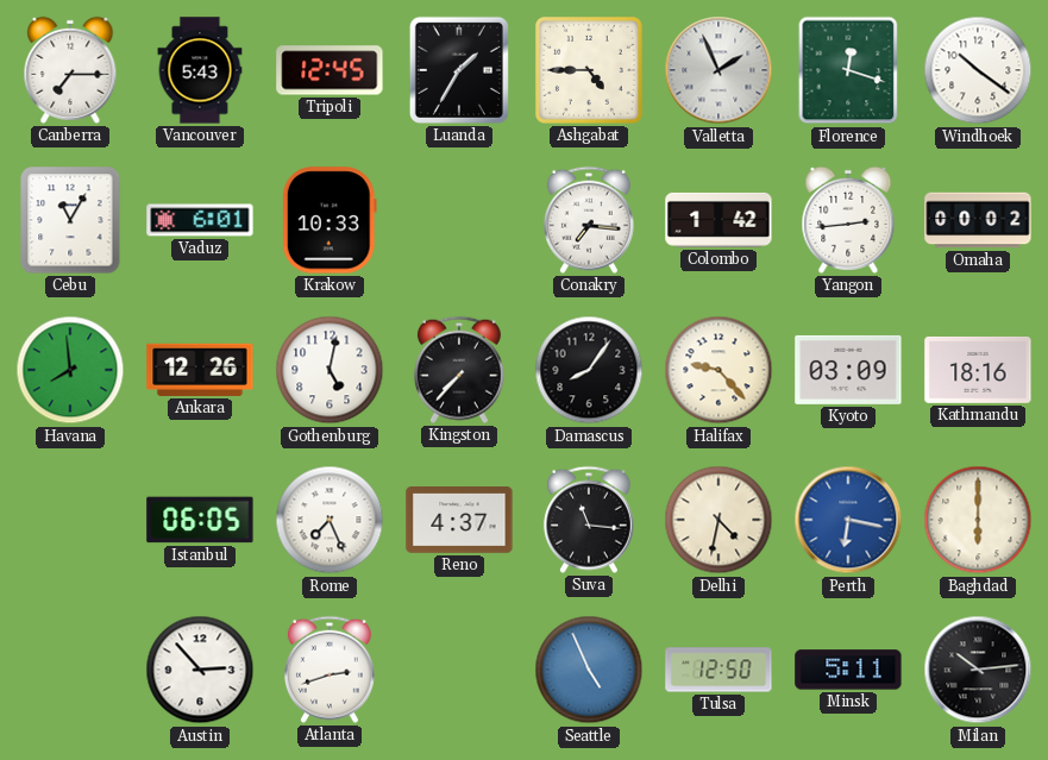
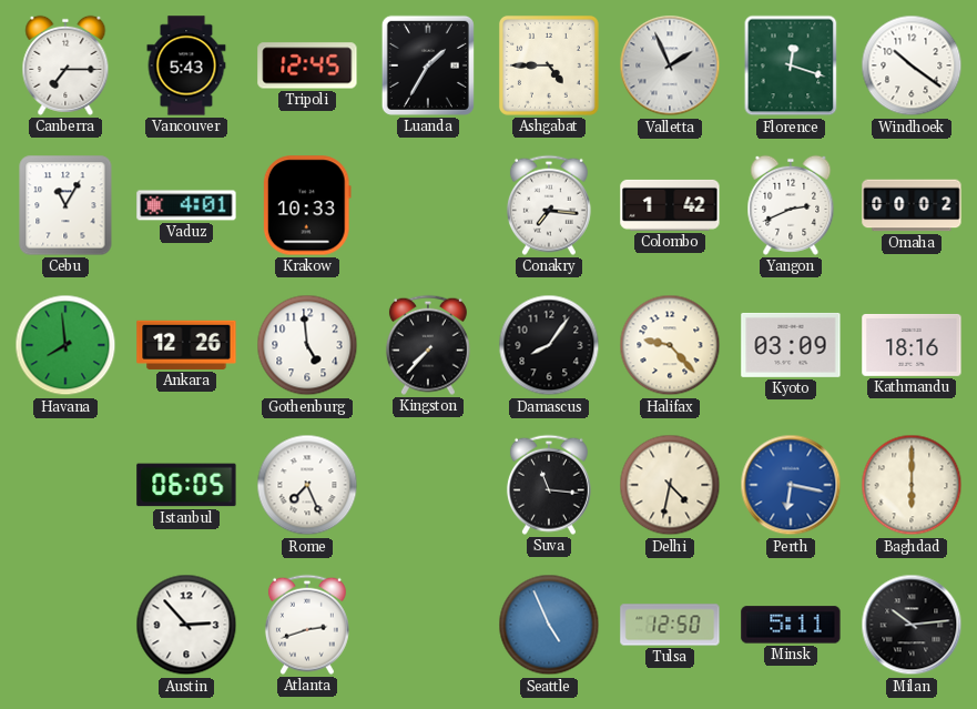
Vaduz: 6:01 -> 4:01 (186, 205)
Yangon: 2:44 -> 2:41 (791, 205)
Gothenburg: 5:02 -> 4:59 (307, 345)
Reno: 4:37 -> none (459, 521)
